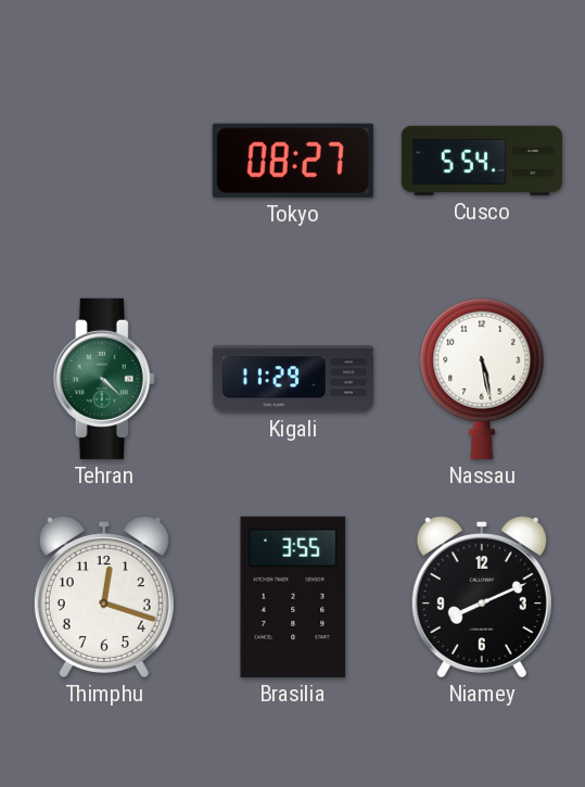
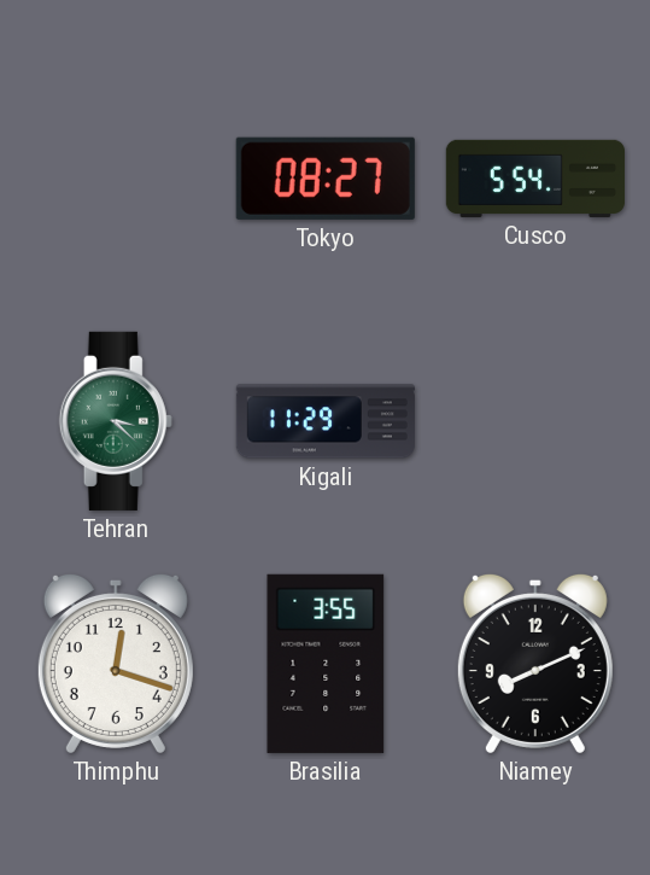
Tehran: 4:22 -> 3:22 (116, 421)
Nassau: 5:28 -> none (482, 379)
